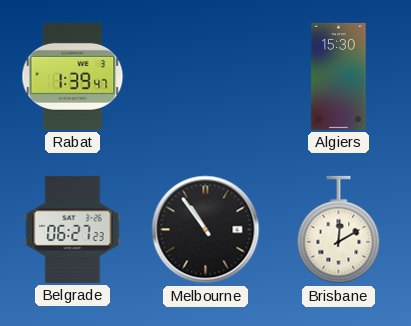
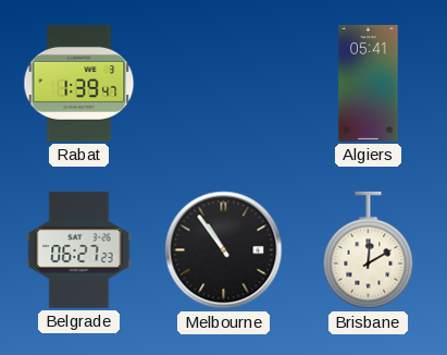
Algiers: 15:30 -> 05:41 (369, 83)
